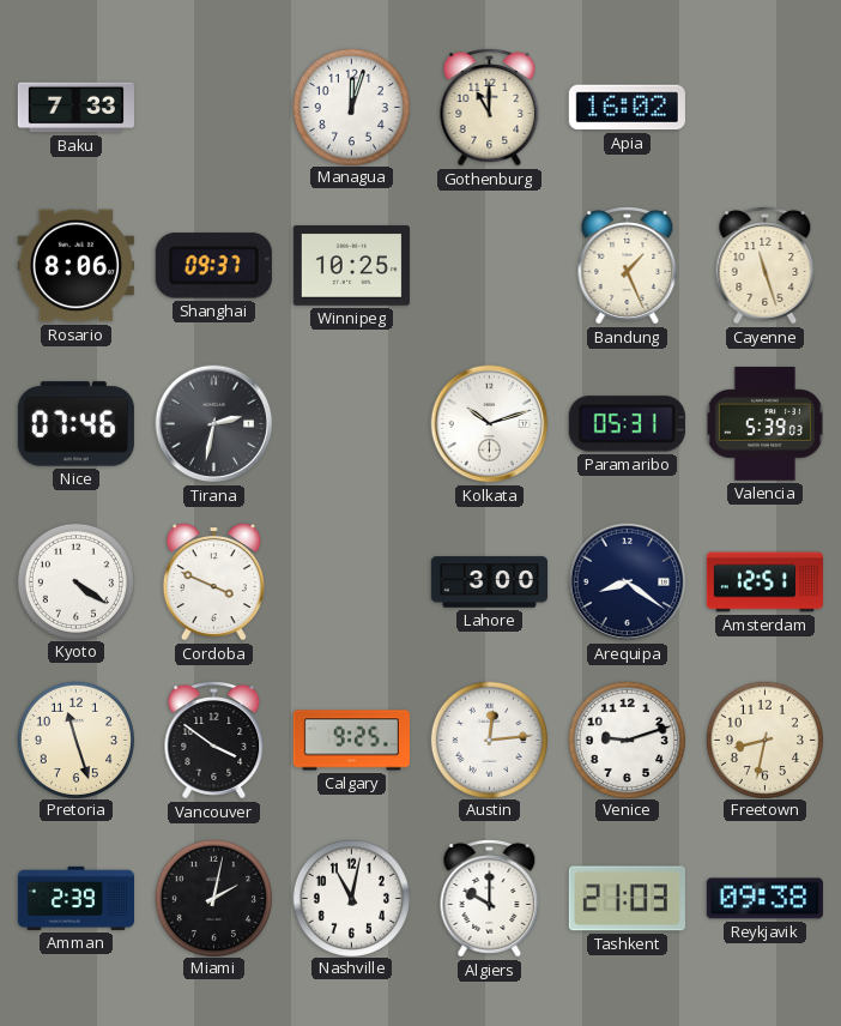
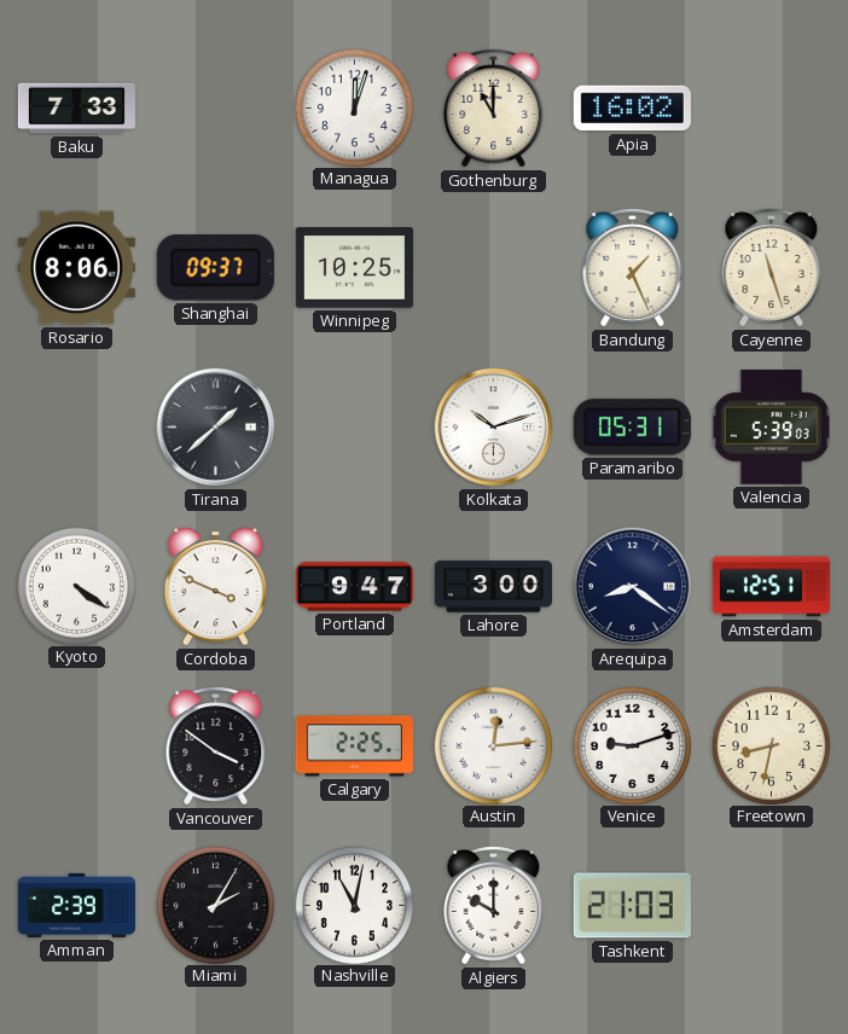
Nice: 07:46 -> none (75, 424)
Tirana: 2:32 -> 1:38 (216, 428)
Portland: none -> 9:47 (354, 587)
Pretoria: 11:27 -> none (75, 740)
Calgary: 9:25 -> 2:25 (354, 747)
Miami: 2:02 -> 2:05 (215, 905)
Reykjavik: 09:38 -> none (764, 899)
